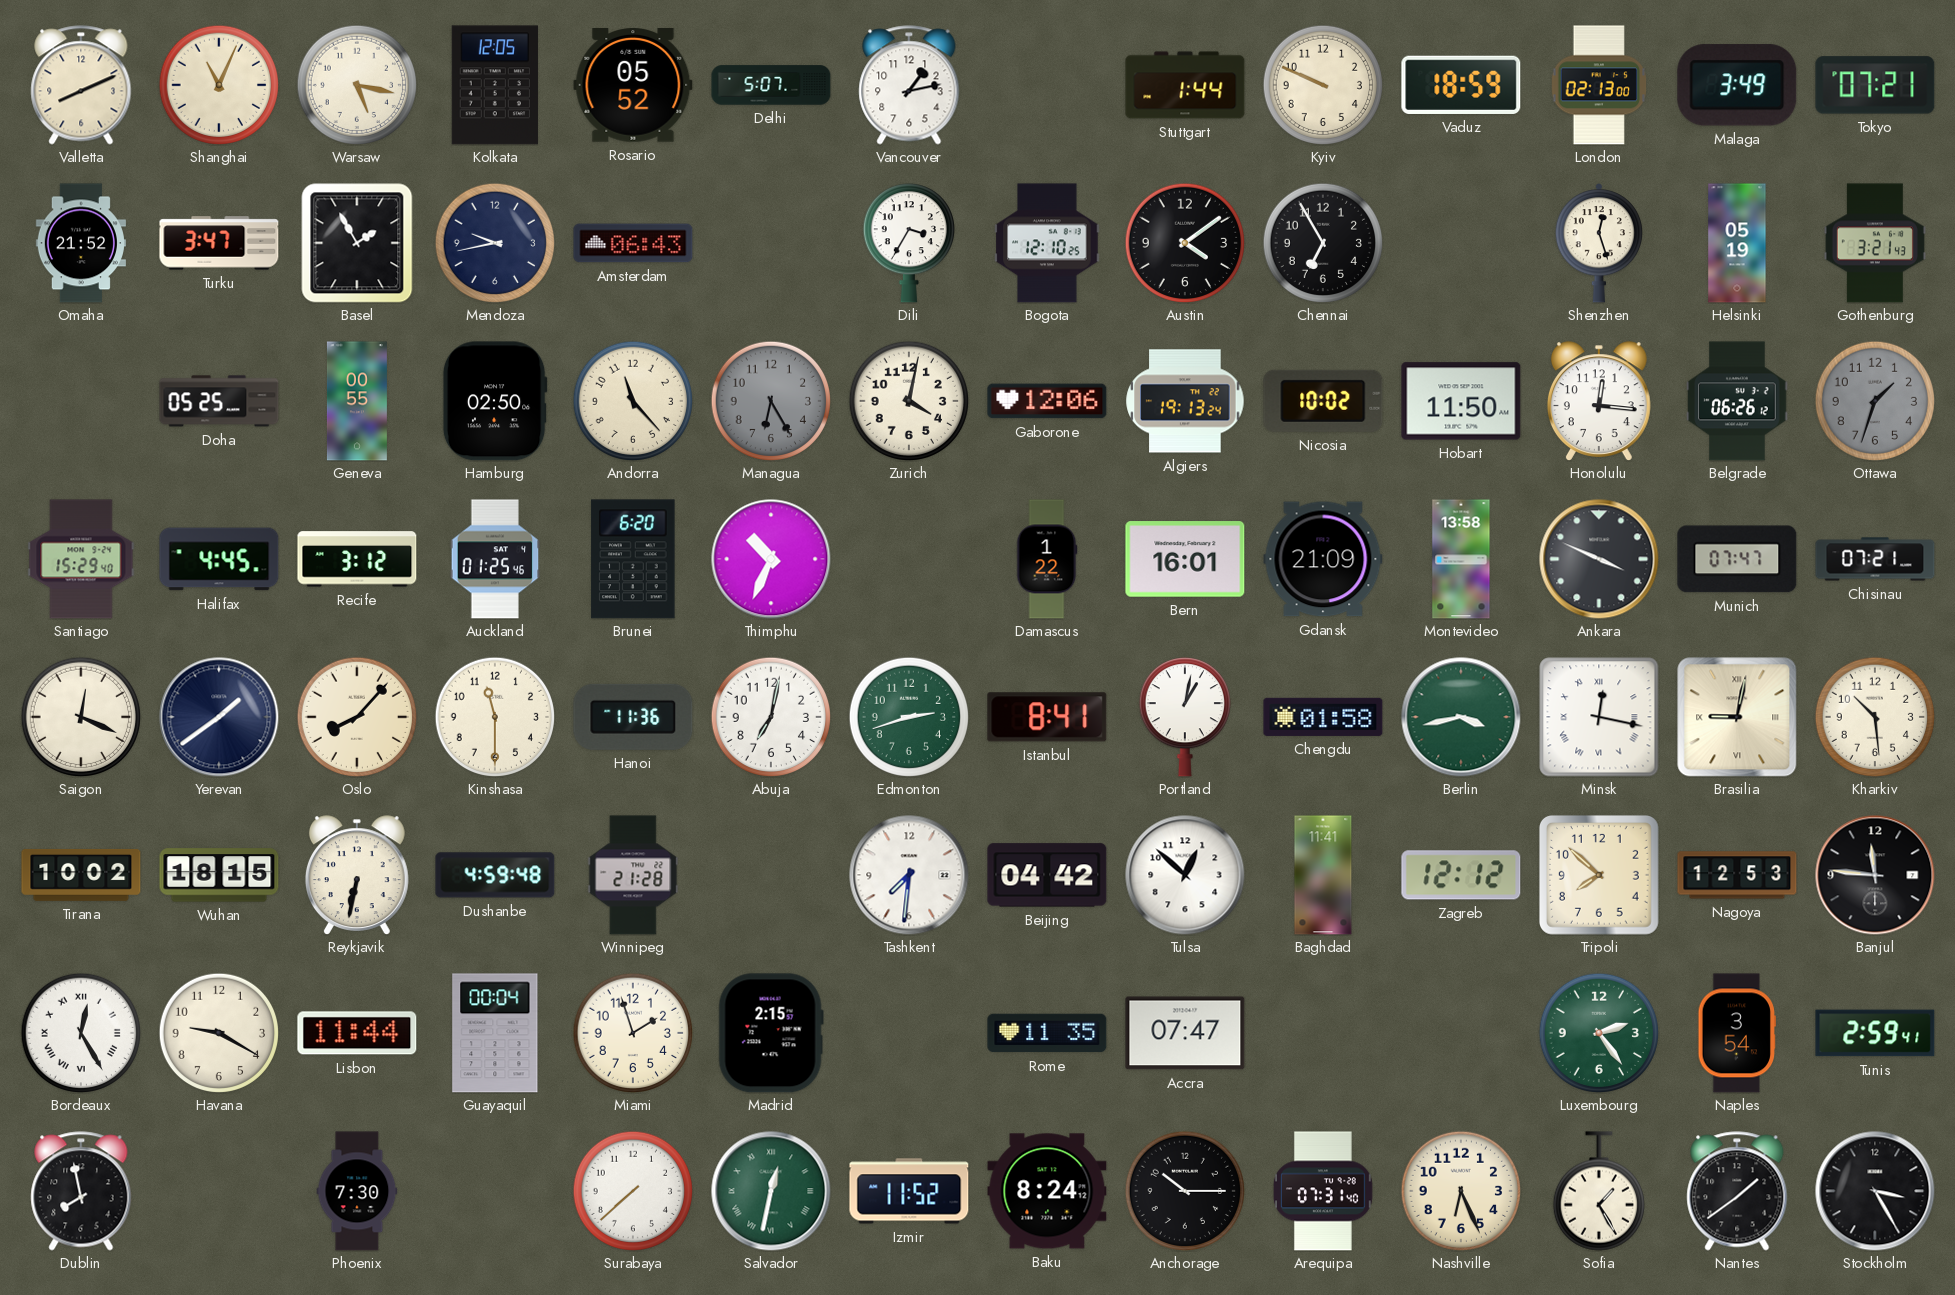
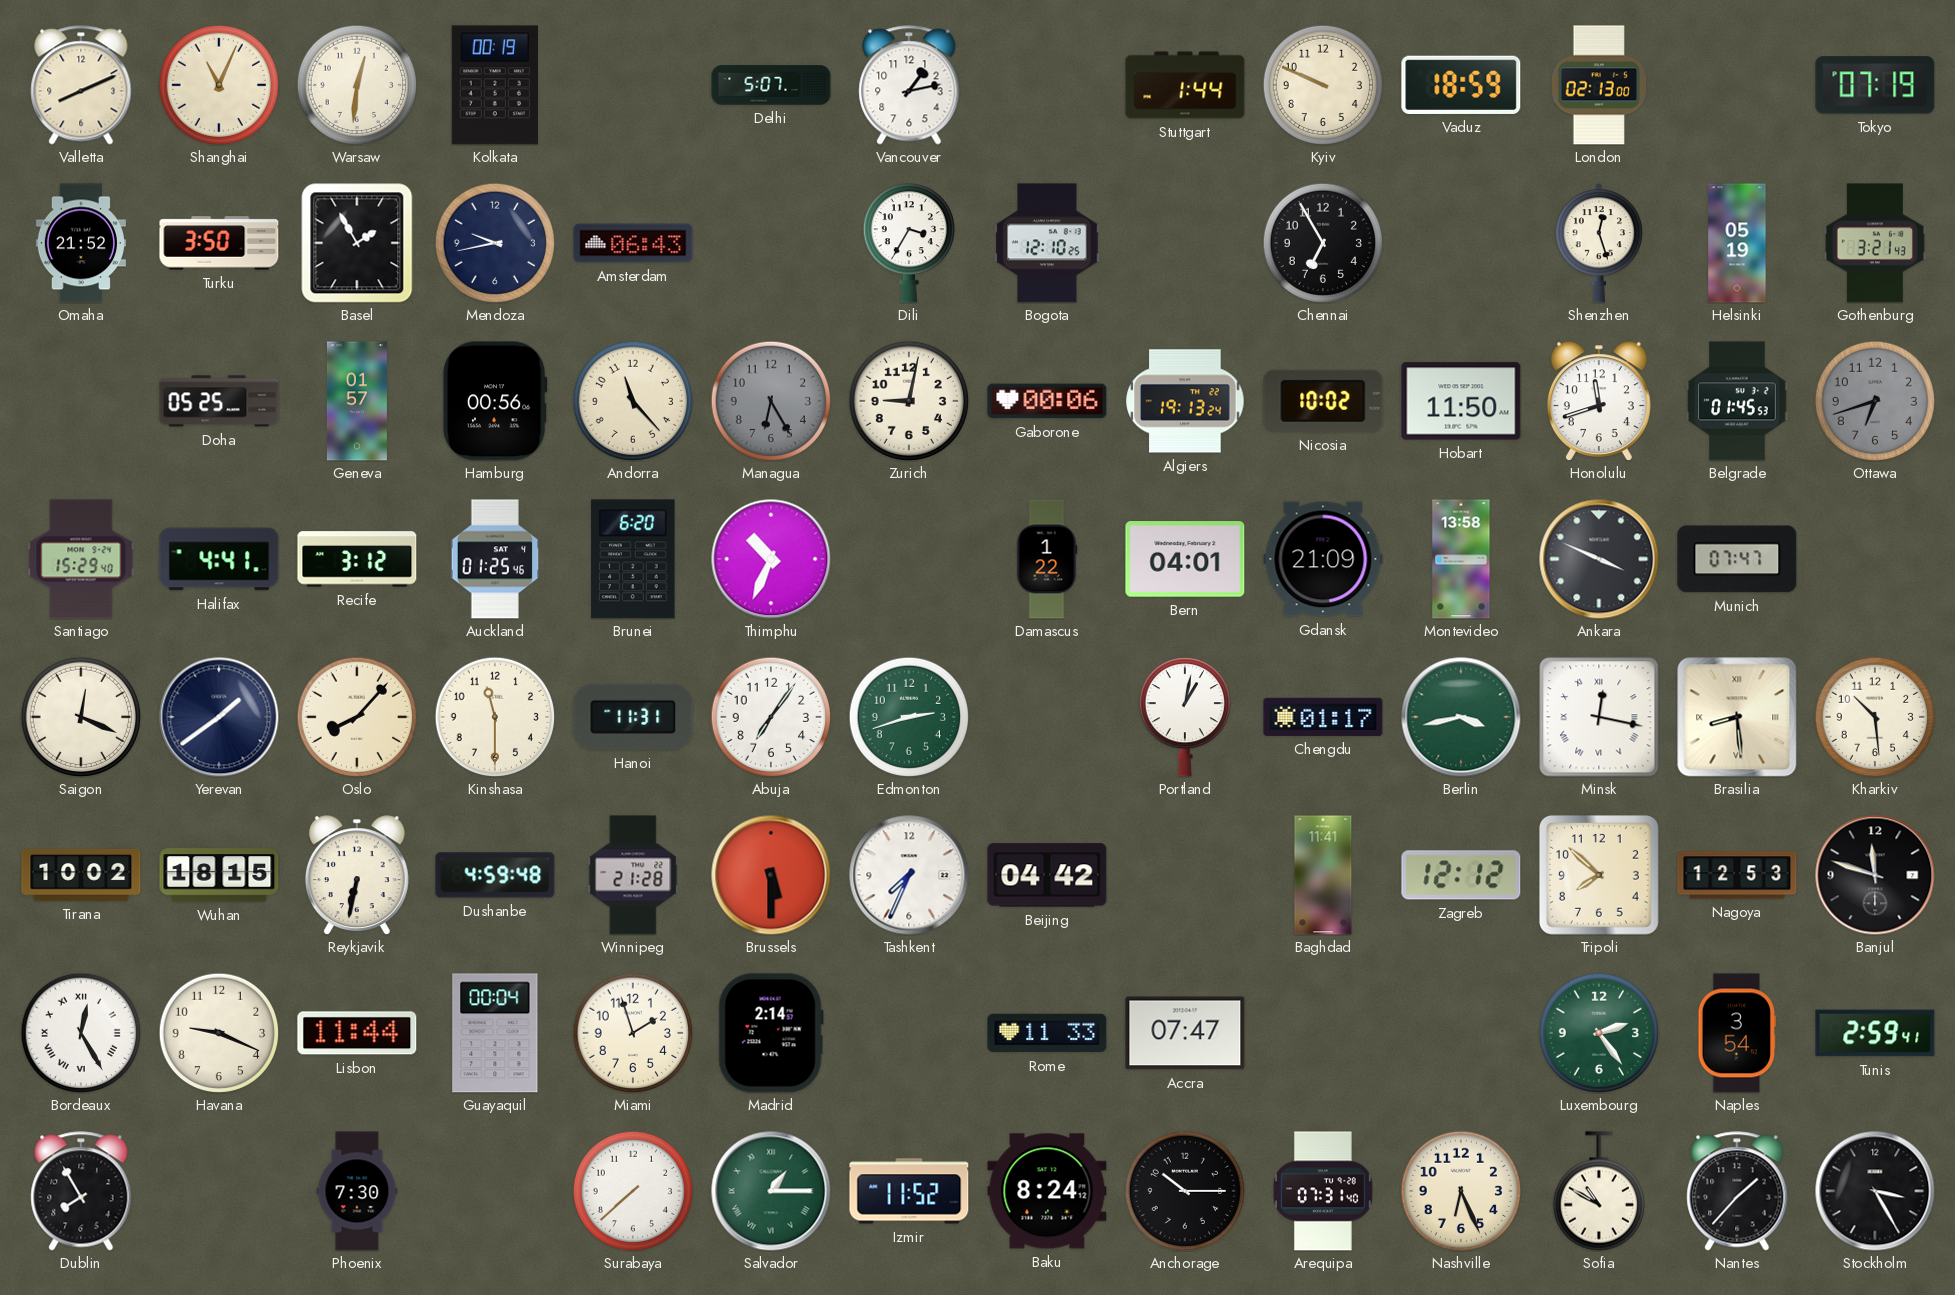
Warsaw: 5:17 -> 12:31 (357, 85)
Kolkata: 12:05 -> 00:19 (495, 85)
Rosario: 05:52 -> none (633, 86)
Malaga: 3:49 -> none (1737, 85)
Tokyo: 07:21 -> 07:19 (1875, 85)
Turku: 3:47 -> 3:50 (219, 243)
Austin: 4:09 -> none (1185, 243)
Geneva: 00:55 -> 01:57 (357, 401)
Hamburg: 02:50 -> 00:56 (495, 401)
Zurich: 4:02 -> 9:02 (909, 401)
Gaborone: 12:06 -> 00:06 (1047, 401)
Honolulu: 12:16 -> 11:42 (1599, 401)
Belgrade: 06:26 -> 01:45 (1737, 401)
Ottawa: 1:33 -> 6:42 (1875, 401)
Halifax: 4:45 -> 4:41 (219, 559)
Bern: 16:01 -> 04:01 (1185, 559)
Chisinau: 07:21 -> none (1875, 559)
Hanoi: 11:36 -> 11:31 (633, 717)
Abuja: 7:02 -> 7:06 (771, 717)
Istanbul: 8:41 -> none (1047, 717)
Chengdu: 01:58 -> 01:17 (1323, 717)
Brasilia: 9:02 -> 8:29 (1737, 717)
Brussels: none -> 5:30 (771, 875)
Tashkent: 7:31 -> 7:34 (909, 875)
Tulsa: 12:52 -> none (1185, 875)
Banjul: 11:46 -> 11:48 (1875, 875)
Havana: 9:20 -> 9:19 (219, 1033)
Madrid: 2:15 -> 2:14 (771, 1033)
Rome: 11:35 -> 11:33 (1047, 1033)
Dublin: 7:58 -> 7:55 (81, 1191)
Salvador: 12:32 -> 1:15 (771, 1191)
Sofia: 1:25 -> 10:50 (1598, 1191)
Nantes: 1:39 -> 1:37 (1737, 1191)
